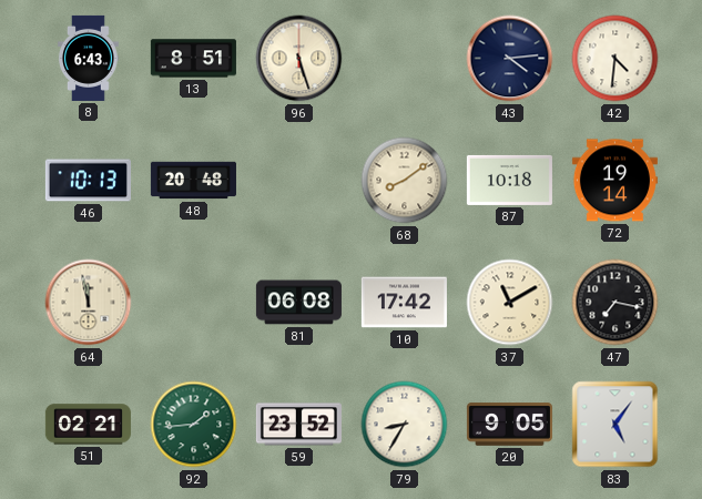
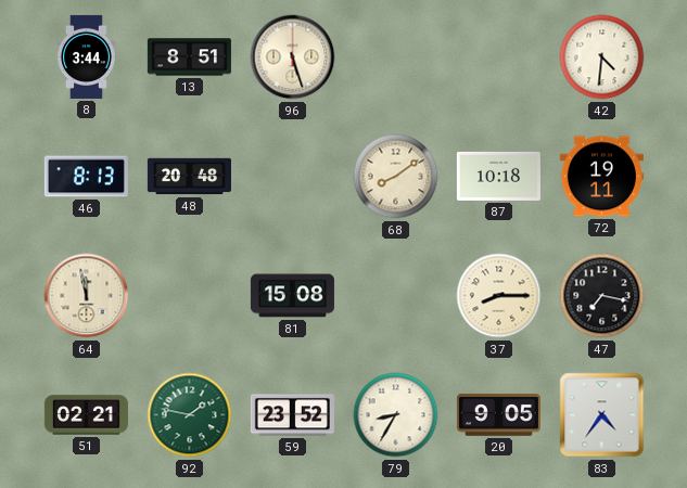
8: 6:43 -> 3:44 (87, 56)
43: 4:14 -> none (510, 59)
46: 10:13 -> 8:13 (86, 177)
72: 19:14 -> 19:11 (601, 177)
81: 06:08 -> 15:08 (292, 296)
10: 17:42 -> none (404, 303)
37: 11:10 -> 8:15 (499, 296)
92: 1:44 -> 1:47 (190, 415)
83: 5:06 -> 4:36 (602, 415)
